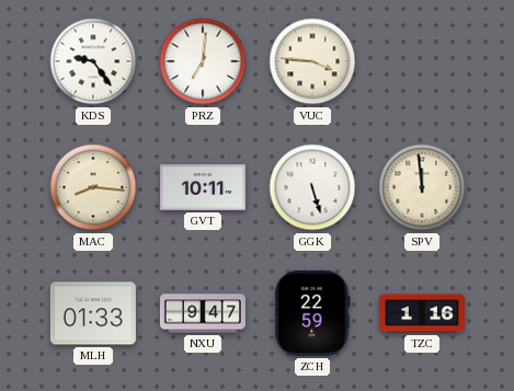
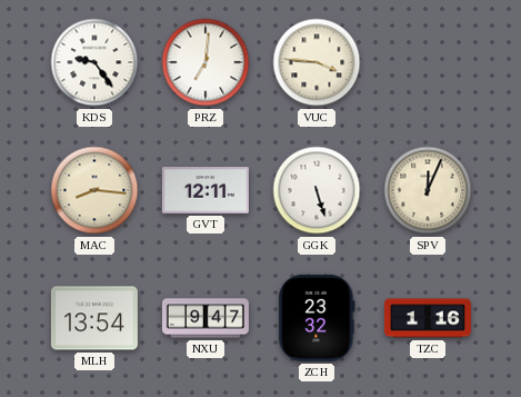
GVT: 10:11 -> 12:11 (206, 190)
SPV: 11:59 -> 12:04 (428, 190)
MLH: 01:33 -> 13:54 (94, 318)
ZCH: 22:59 -> 23:32 (317, 318)
